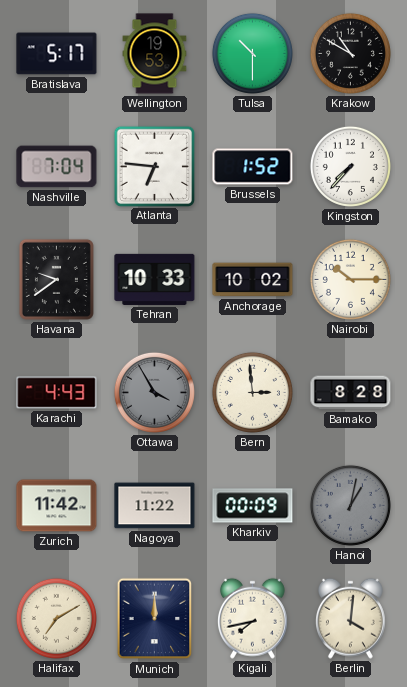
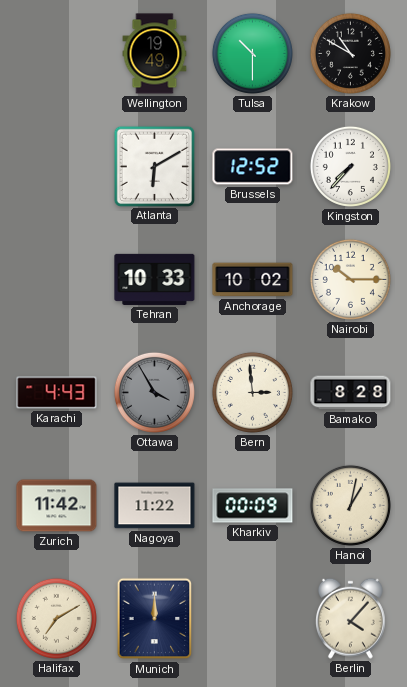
Bratislava: 5:17 -> none (57, 54)
Wellington: 19:53 -> 19:49 (155, 54)
Nashville: 7:04 -> none (57, 167)
Atlanta: 6:46 -> 6:10 (154, 166)
Brussels: 1:52 -> 12:52 (253, 167)
Havana: 9:39 -> none (56, 279)
Hanoi dial: grey -> cream (350, 505)
Kigali: 7:43 -> none (252, 618)
Berlin: 4:01 -> 4:07 (350, 618)
